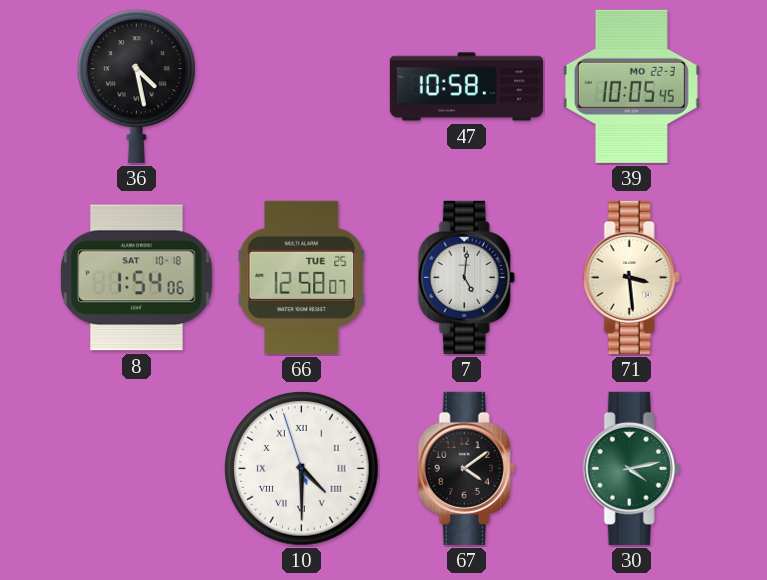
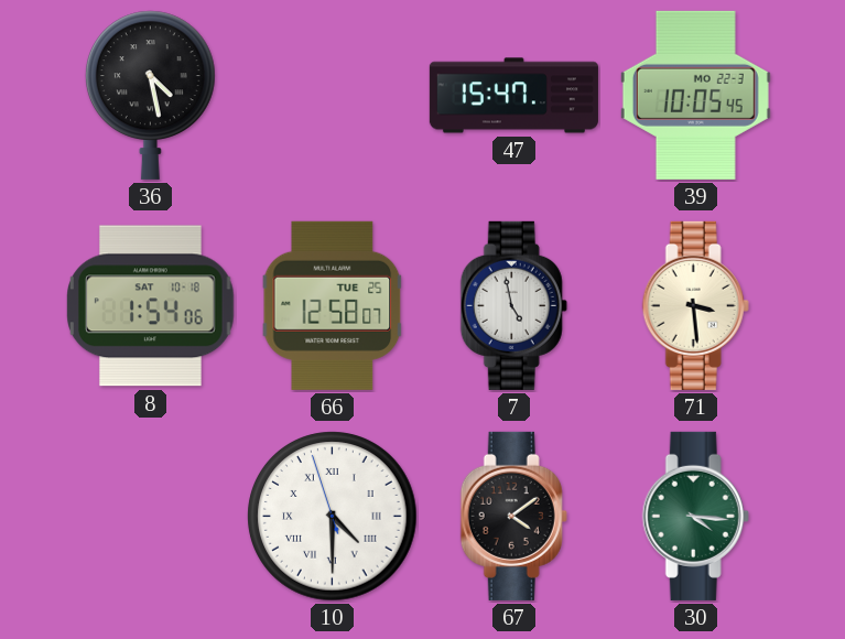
47: 10:58 -> 15:47 (513, 96)
7: 5:01 -> 4:58 (513, 305)
30: 4:13 -> 4:16 (695, 516)
